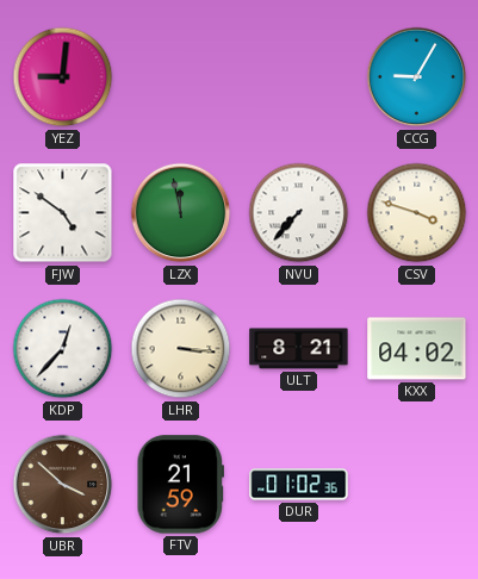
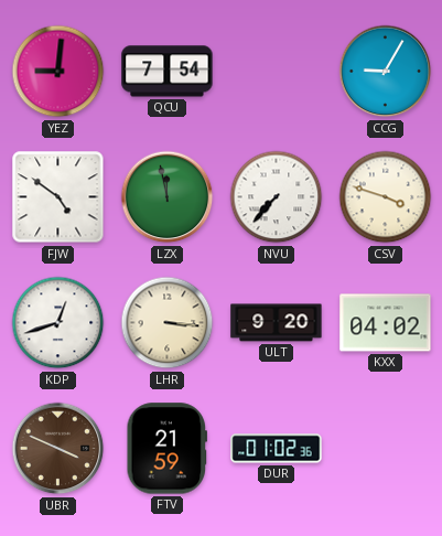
QCU: none -> 7:54 (168, 72)
KDP: 12:37 -> 12:42 (58, 323)
ULT: 8:21 -> 9:20 (277, 323)
UBR: 3:52 -> 3:49 (58, 449)
